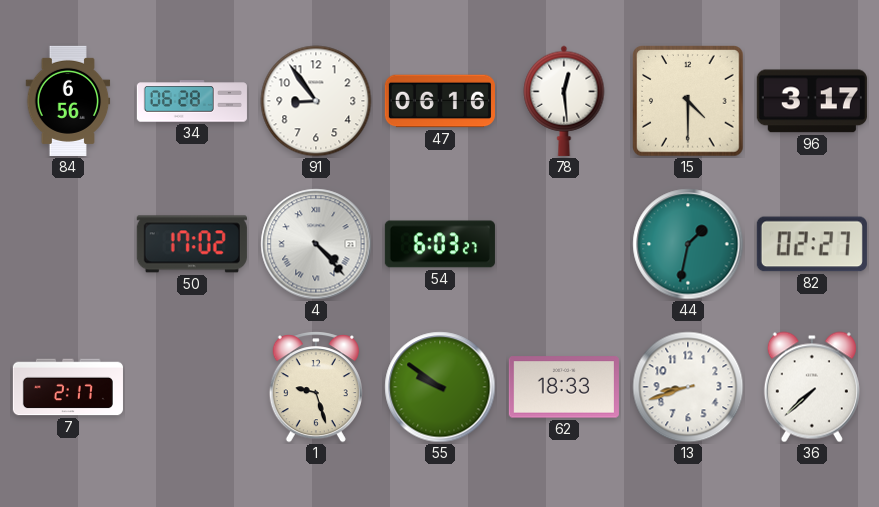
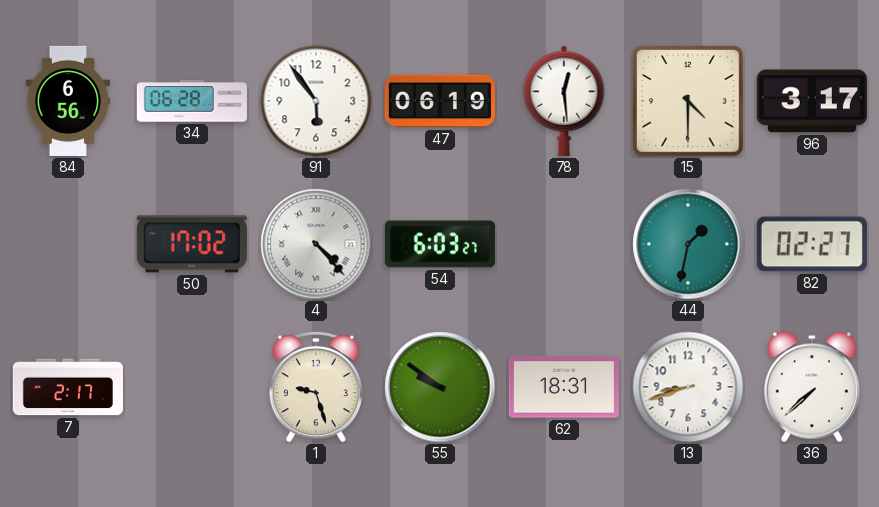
91: 8:54 -> 5:54 (316, 101)
47: 06:16 -> 06:19 (440, 101)
62: 18:33 -> 18:31 (564, 387)
